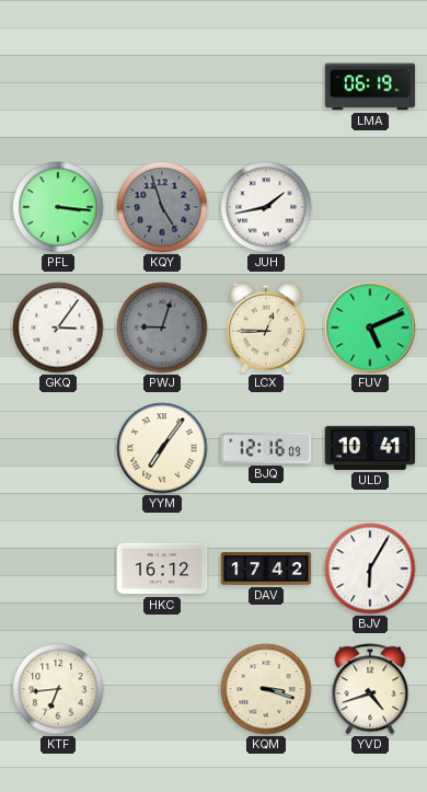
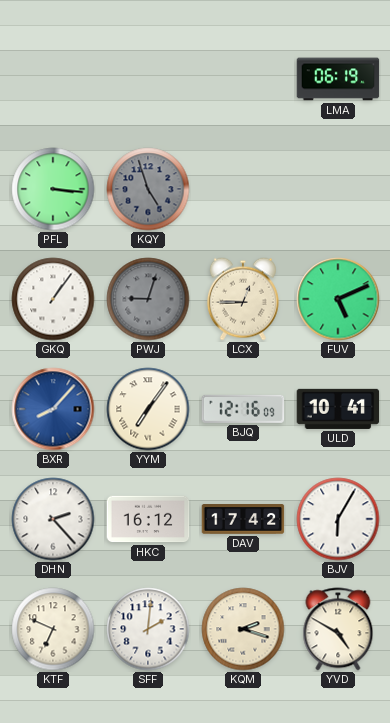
JUH: 1:43 -> none (266, 207)
GKQ: 3:06 -> 1:06 (53, 299)
BXR: none -> 8:07 (53, 409)
DHN: none -> 2:23 (53, 519)
KTF: 6:44 -> 6:49 (53, 629)
SFF: none -> 2:01 (148, 629)
KQM: 3:18 -> 2:18 (243, 629)
YVD: 4:42 -> 4:50 (338, 629)
